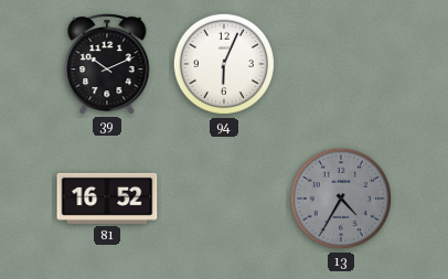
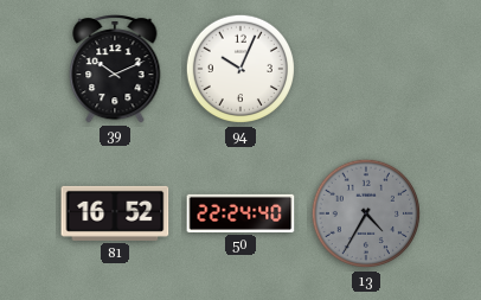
94: 6:04 -> 10:04 (240, 69)
50: none -> 22:24 (240, 213)
